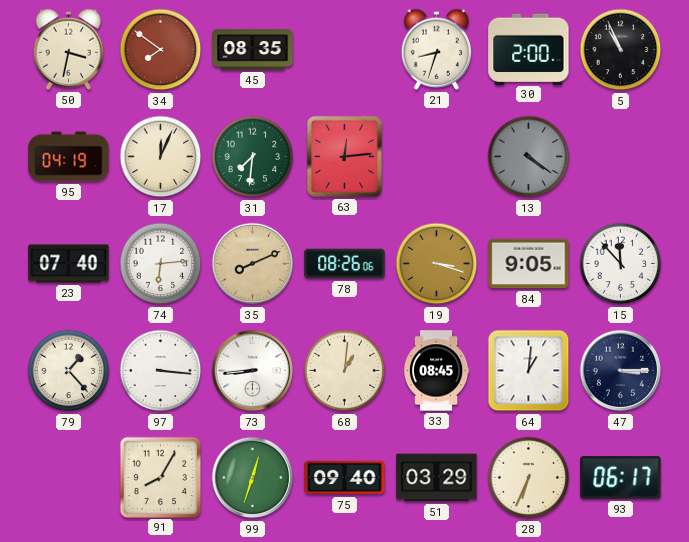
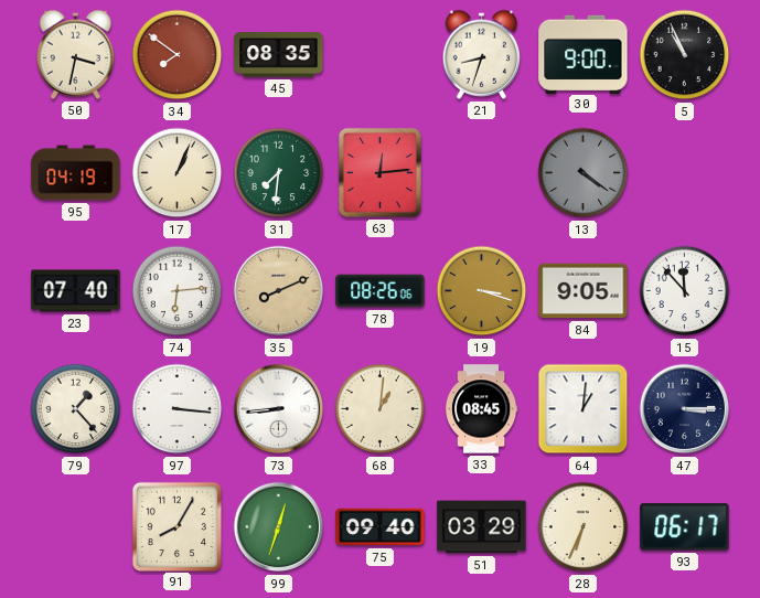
30: 2:00 -> 9:00 (584, 54)
17: 12:04 -> 1:04 (178, 173)
